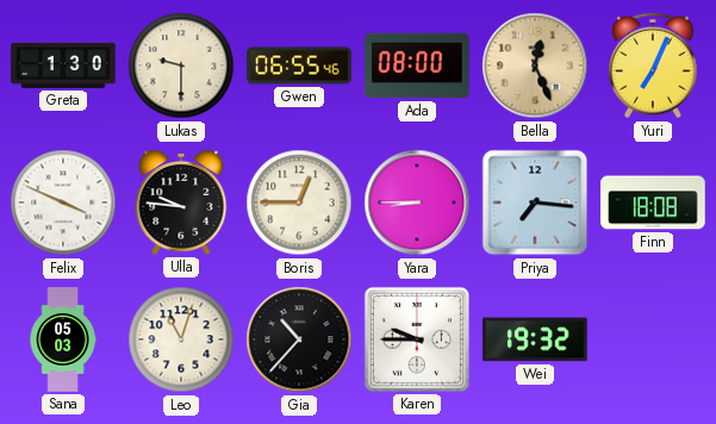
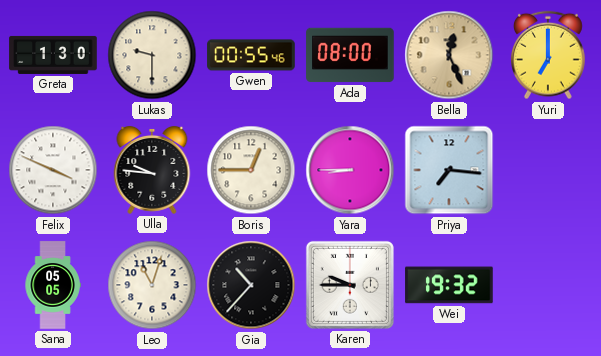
Gwen: 06:55 -> 00:55 (251, 55)
Yuri: 7:04 -> 7:00 (549, 55)
Finn: 18:08 -> none (653, 202)
Sana: 05:03 -> 05:05 (53, 285)
